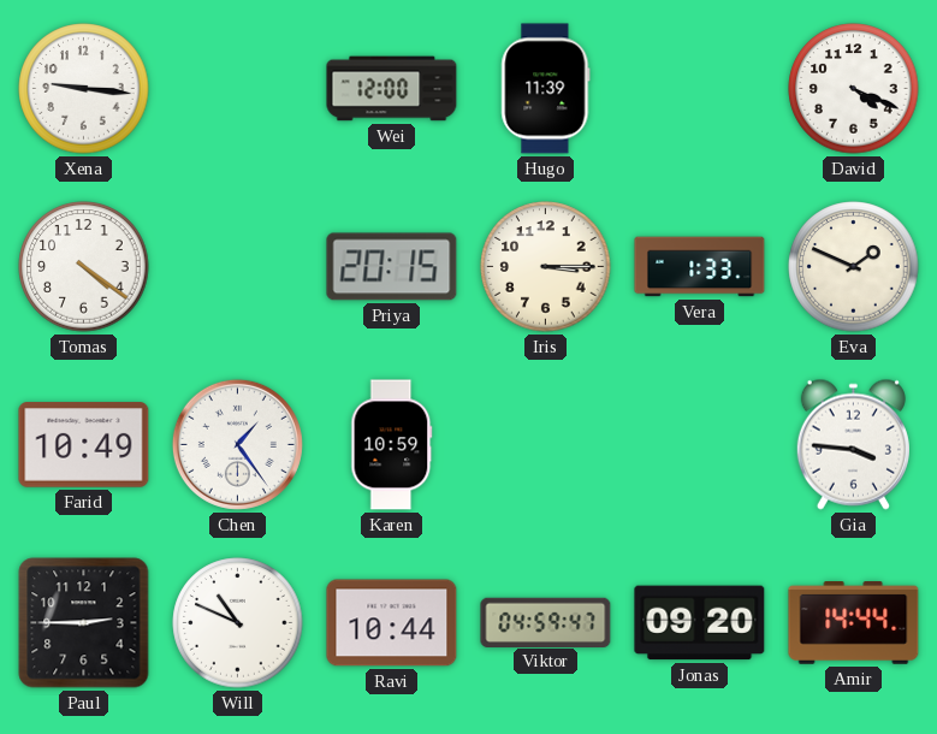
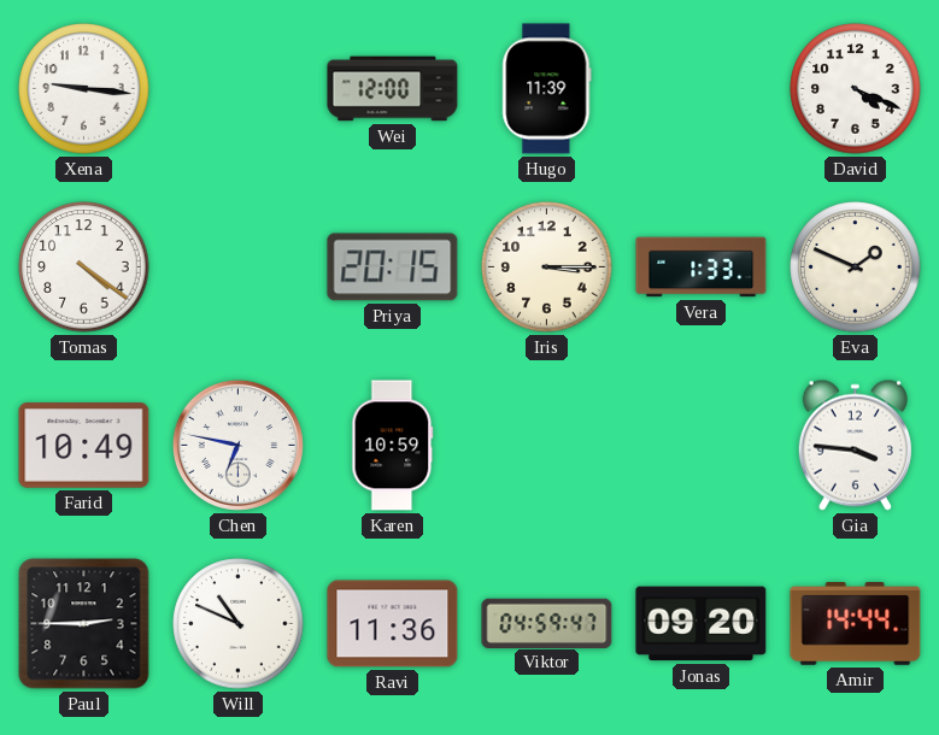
Chen: 1:24 -> 6:47 (237, 445)
Ravi: 10:44 -> 11:36 (393, 624)
